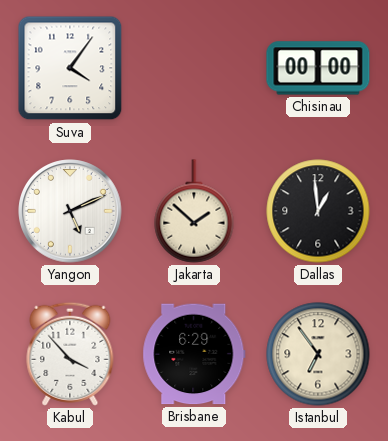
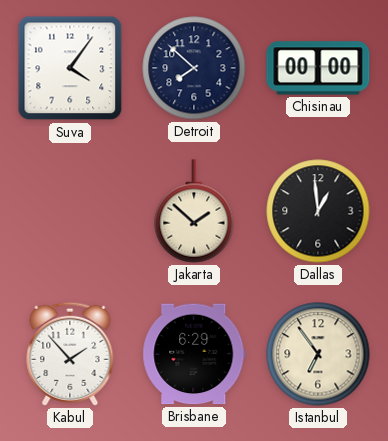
Detroit: none -> 7:52 (194, 68)
Yangon: 5:11 -> none (70, 211)
Kabul: 3:53 -> 1:53 (70, 354)
